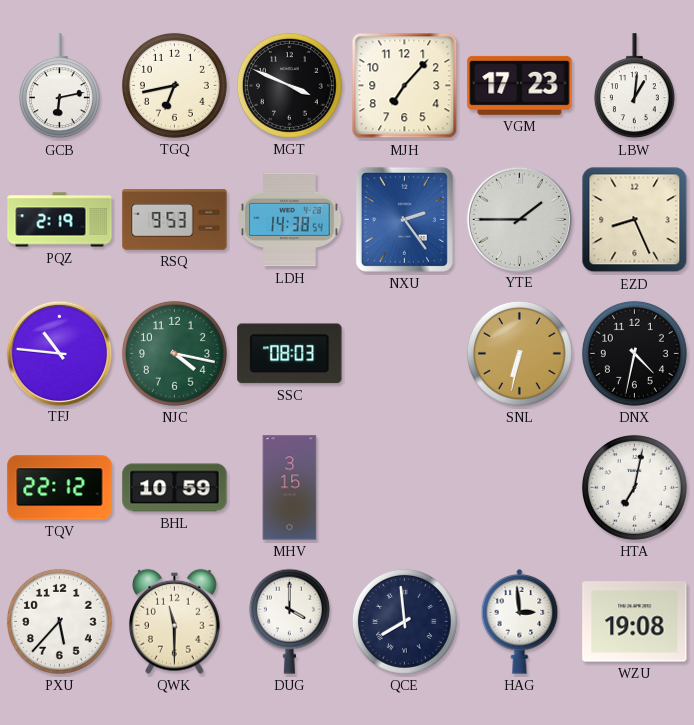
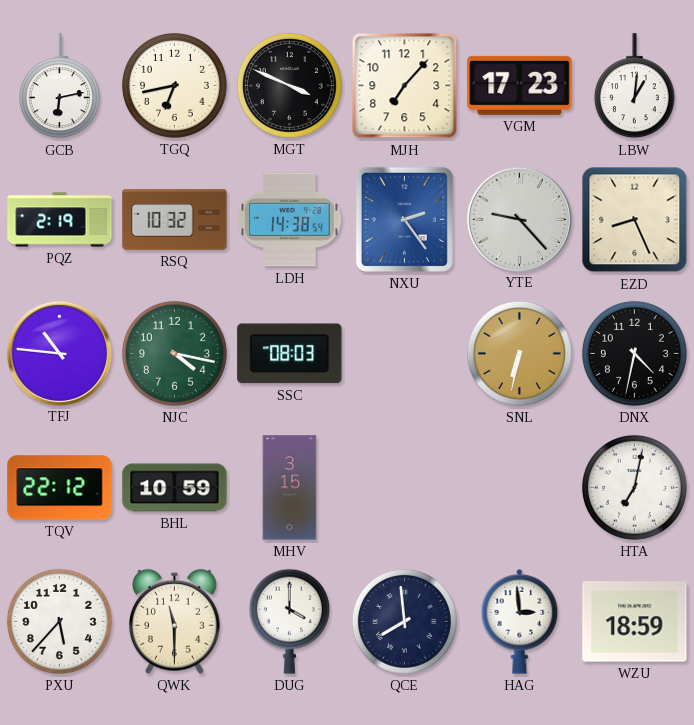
RSQ: 9:53 -> 10:32 (175, 220)
YTE: 1:45 -> 9:23 (519, 219)
WZU: 19:08 -> 18:59 (635, 622)
